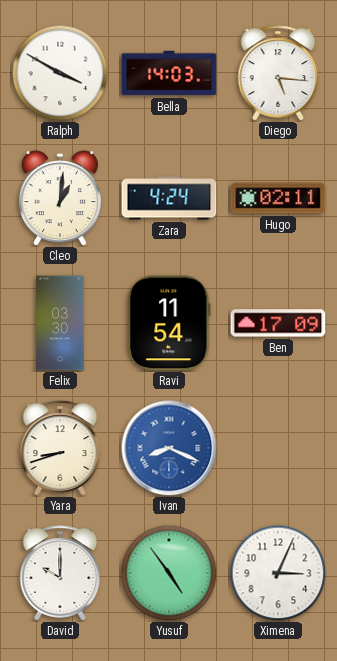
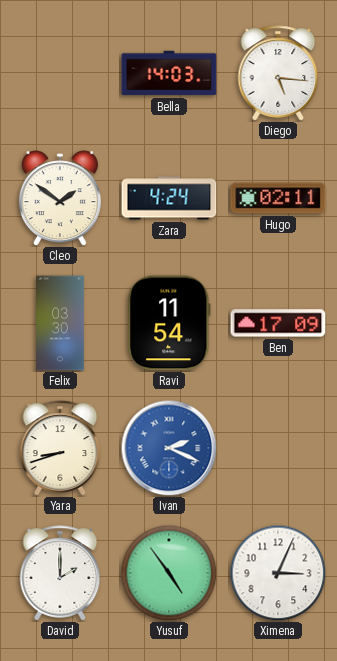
Ralph: 3:50 -> none (60, 73)
Cleo: 1:01 -> 1:51 (60, 198)
Ivan: 8:19 -> 2:19 (169, 448)
David: 10:00 -> 2:00 (60, 573)
